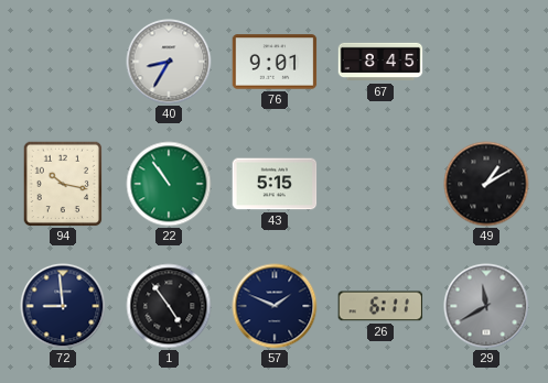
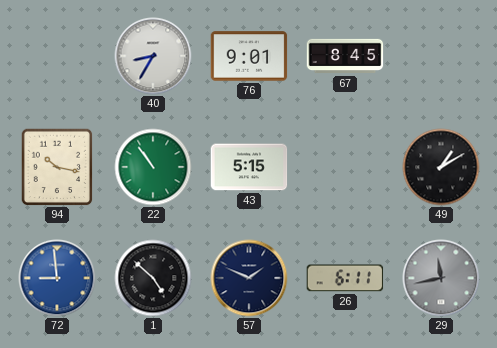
72 dial: navy -> blue (57, 278)
1: 4:54 -> 4:52 (153, 278)
29: 11:40 -> 11:43 (441, 278)
